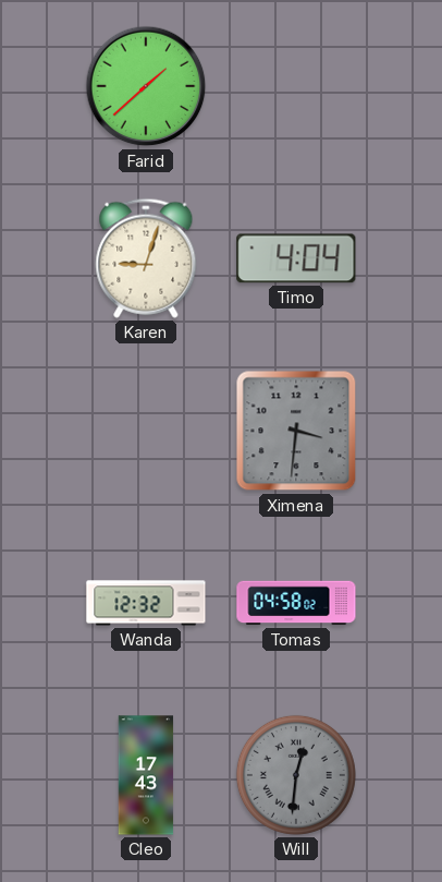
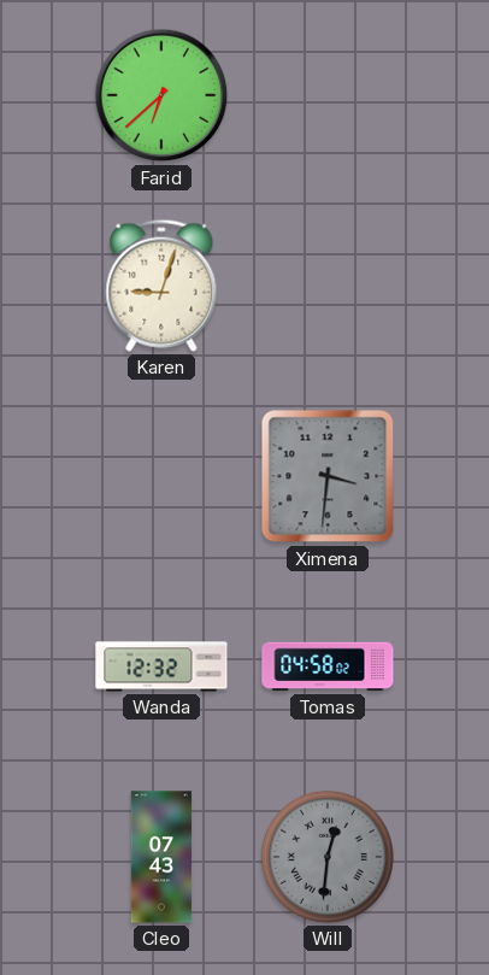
Farid: 1:38 -> 6:38 (161, 95)
Timo: 4:04 -> none (296, 258)
Cleo: 17:43 -> 07:43 (161, 857)
